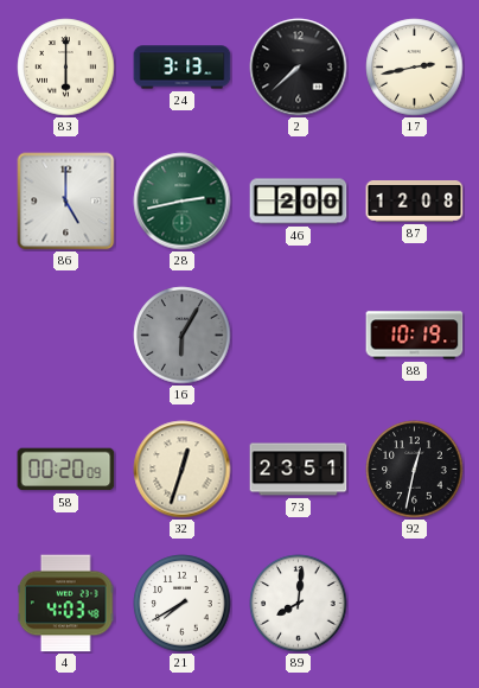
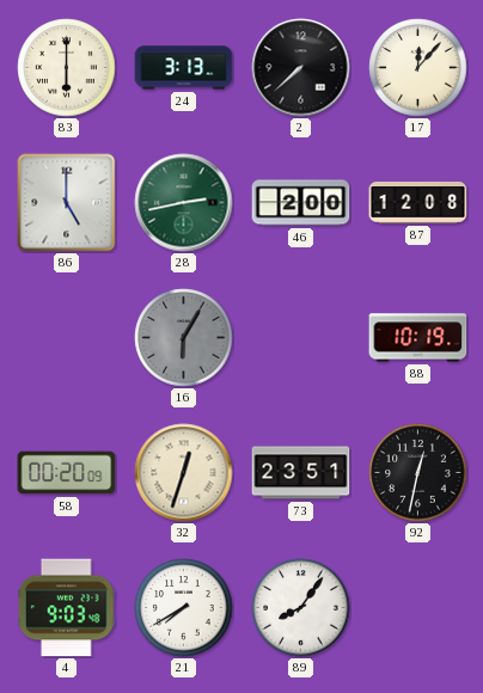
17: 2:43 -> 12:07 (418, 68)
4: 4:03 -> 9:03 (66, 608)
89: 8:01 -> 8:06 (301, 608)
